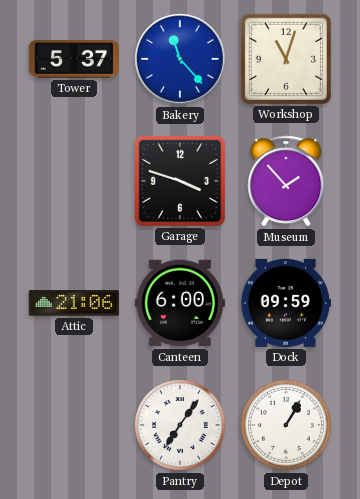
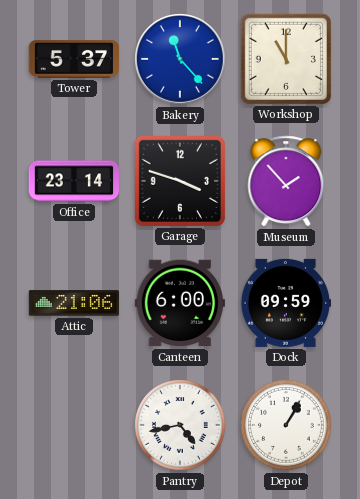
Workshop: 11:03 -> 11:00 (286, 59)
Office: none -> 23:14 (73, 181)
Pantry: 7:06 -> 4:43 (181, 426)
